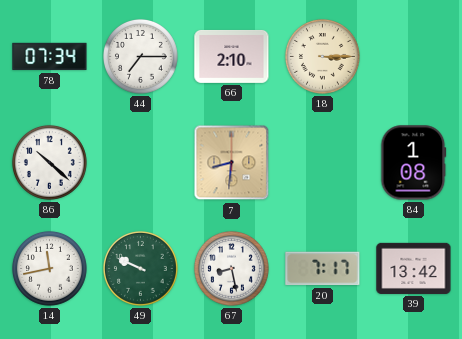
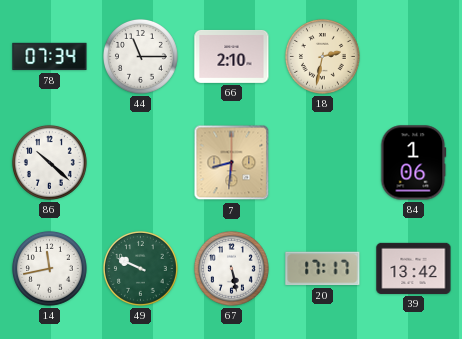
44: 7:15 -> 11:15 (140, 56)
18: 3:15 -> 2:32 (322, 56)
84: 1:08 -> 1:06 (414, 163)
67: 8:28 -> 5:28 (231, 268)
20: 7:17 -> 17:17 (323, 269)
